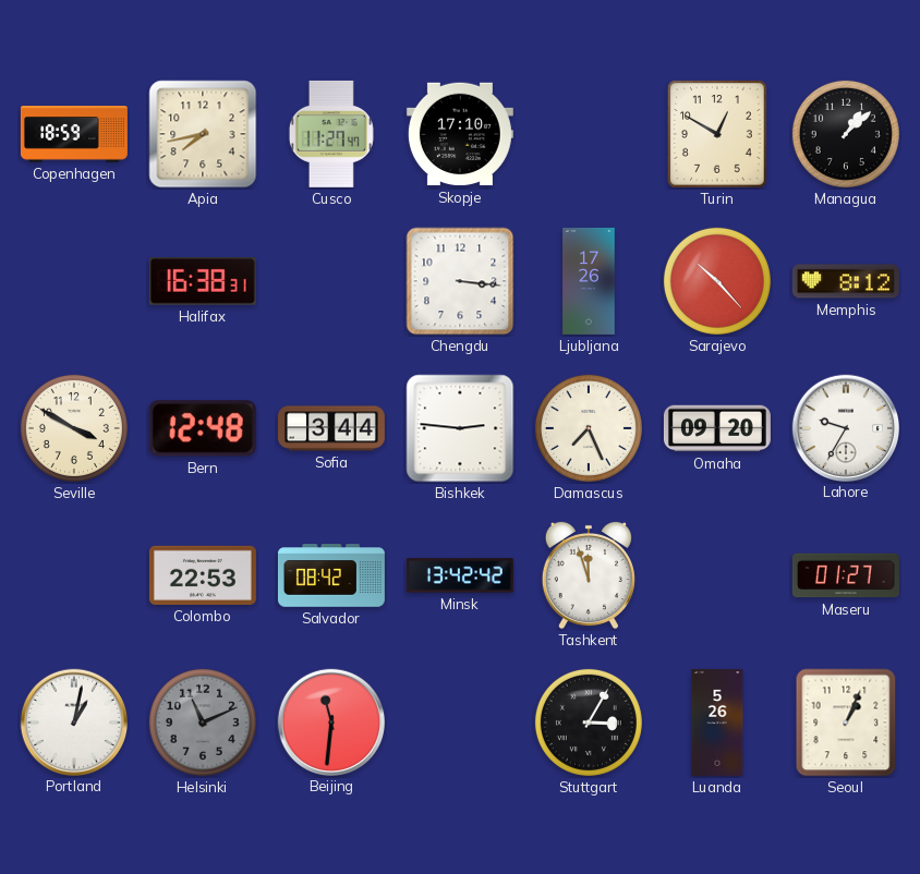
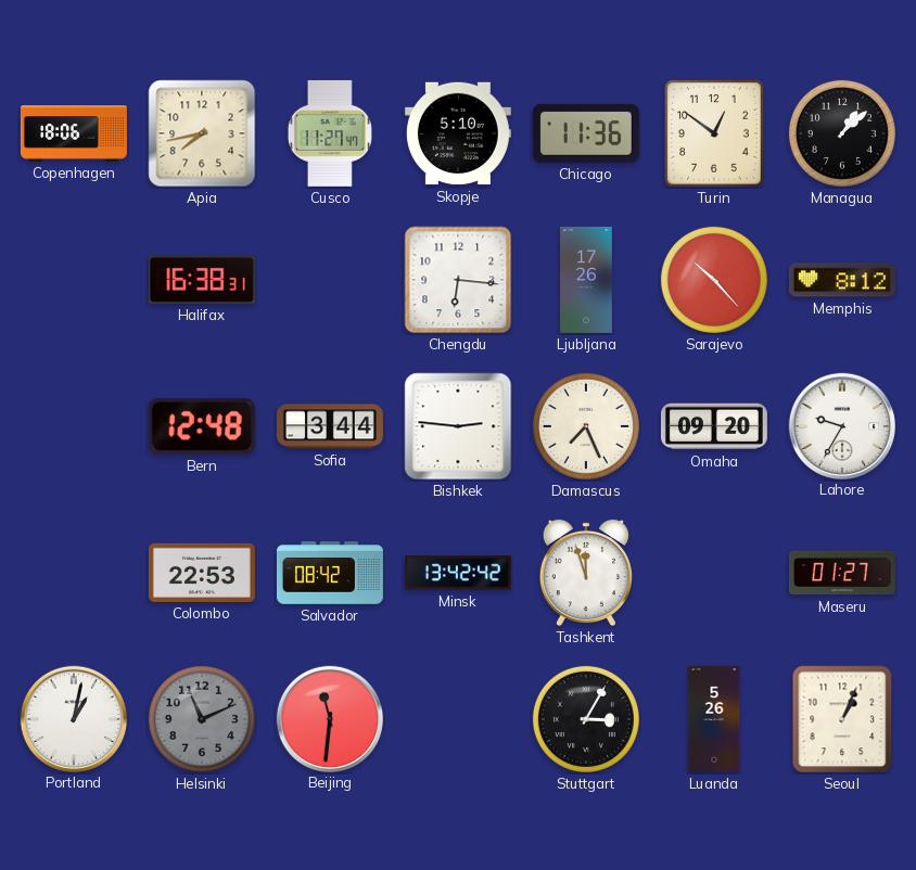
Copenhagen: 18:59 -> 18:06 (74, 133)
Skopje: 17:10 -> 5:10 (458, 133)
Chicago: none -> 11:36 (586, 133)
Turin: 12:50 -> 12:51 (715, 135)
Chengdu: 3:16 -> 6:16 (458, 280)
Seville: 3:50 -> none (74, 428)
